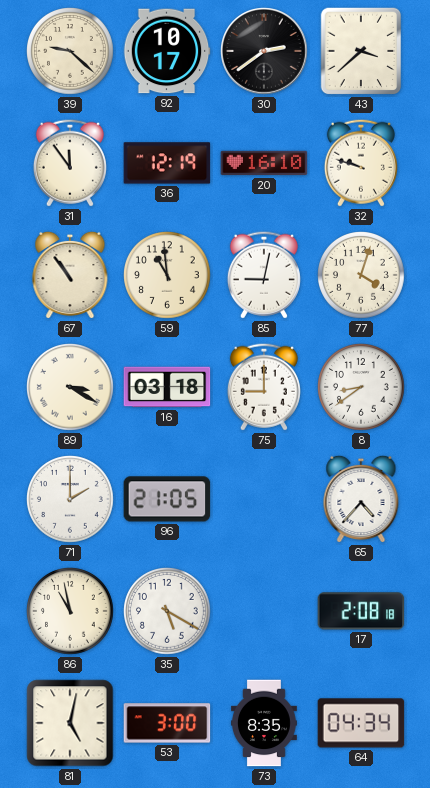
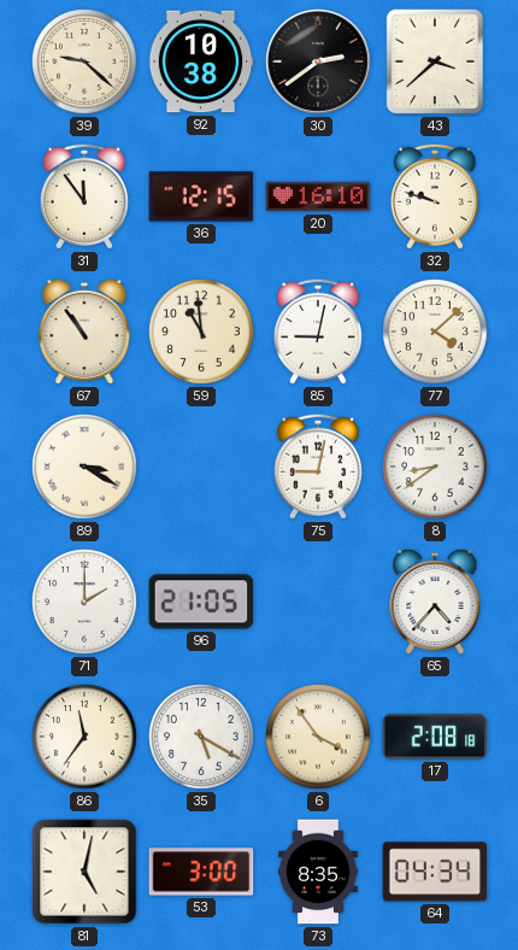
92: 10:17 -> 10:38 (201, 61)
36: 12:19 -> 12:15 (201, 197)
77: 4:03 -> 4:08 (436, 333)
16: 03:18 -> none (167, 387)
75: 9:00 -> 9:02 (318, 467)
86: 10:58 -> 11:36 (86, 738)
6: none -> 3:54 (319, 738)
